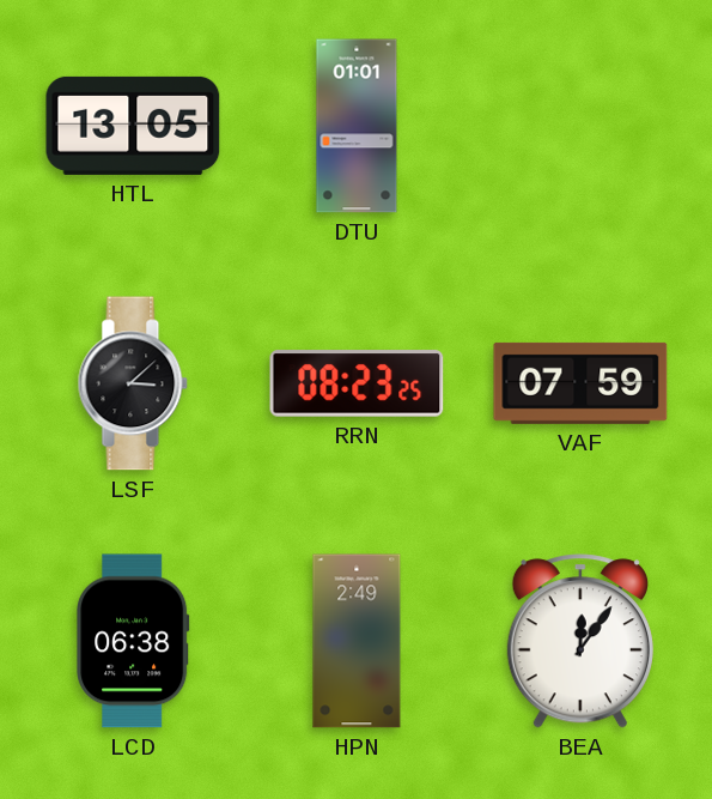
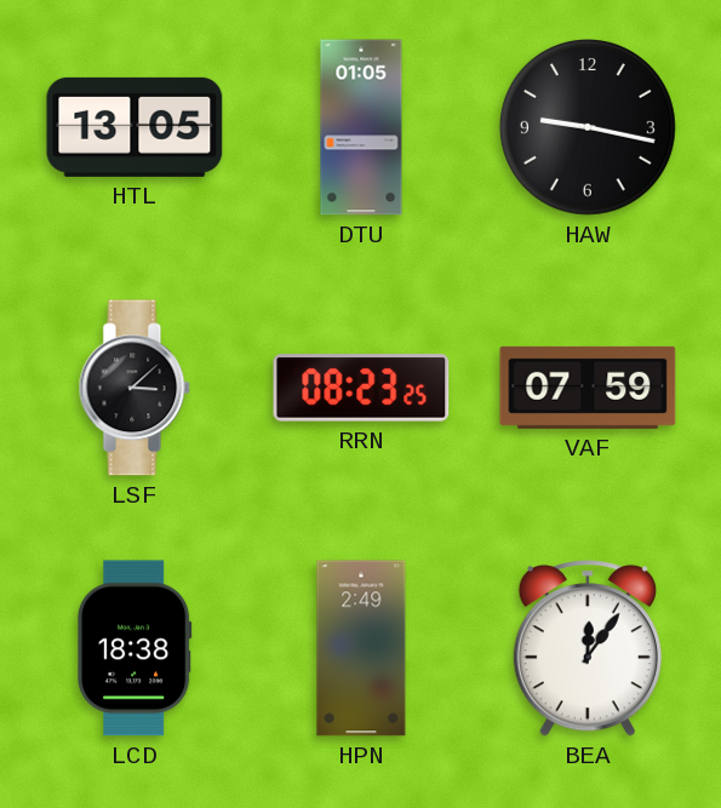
DTU: 01:01 -> 01:05 (361, 127)
HAW: none -> 9:17 (588, 127)
LCD: 06:38 -> 18:38 (135, 648)
